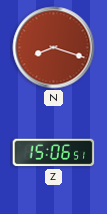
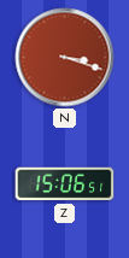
N: 8:18 -> 3:18 (65, 58)
